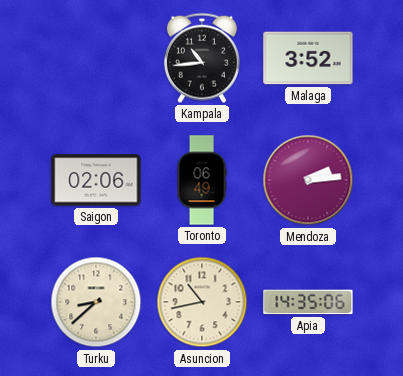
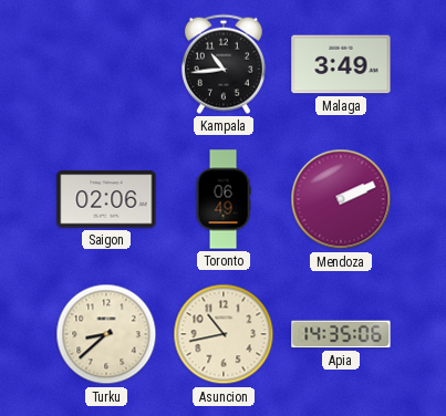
Malaga: 3:52 -> 3:49 (341, 64)
Mendoza: 2:14 -> 2:11 (341, 199)
